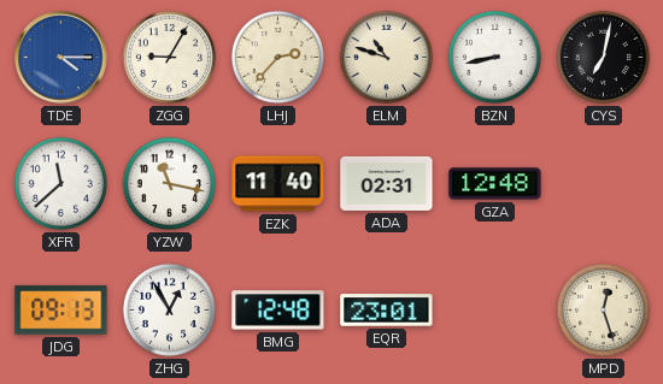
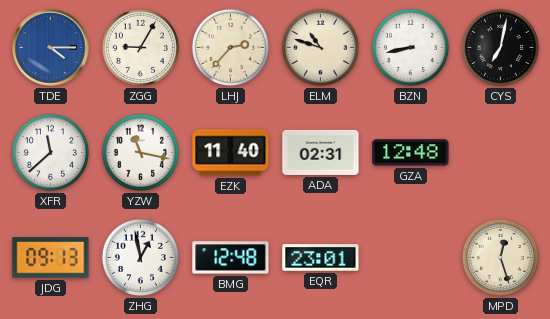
ZHG: 12:55 -> 12:58 (140, 257)
